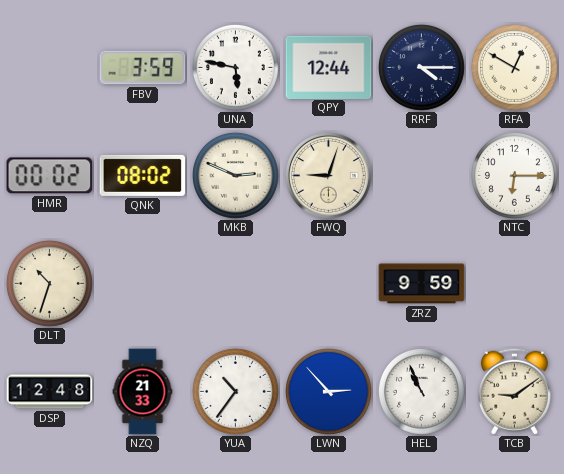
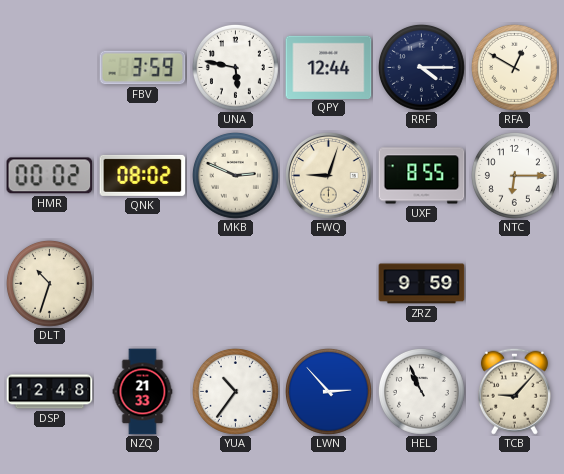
UXF: none -> 8:55 (422, 176)
TCB: 9:09 -> 9:07 (514, 391)
